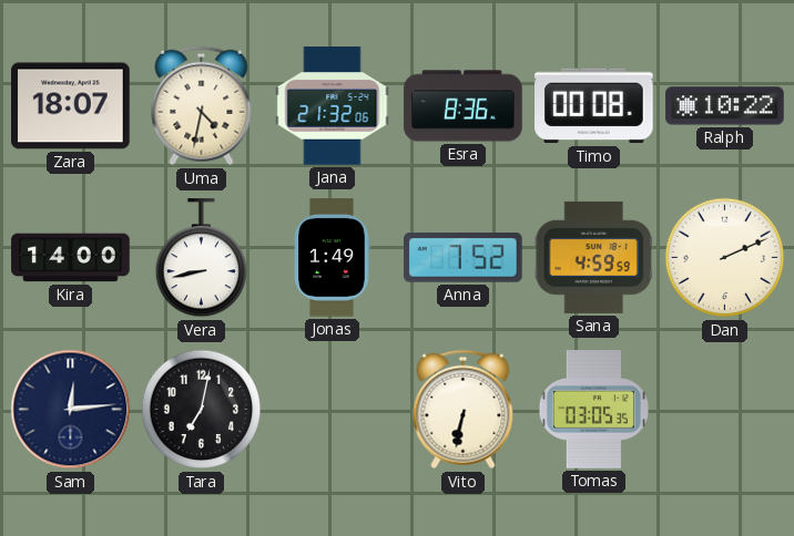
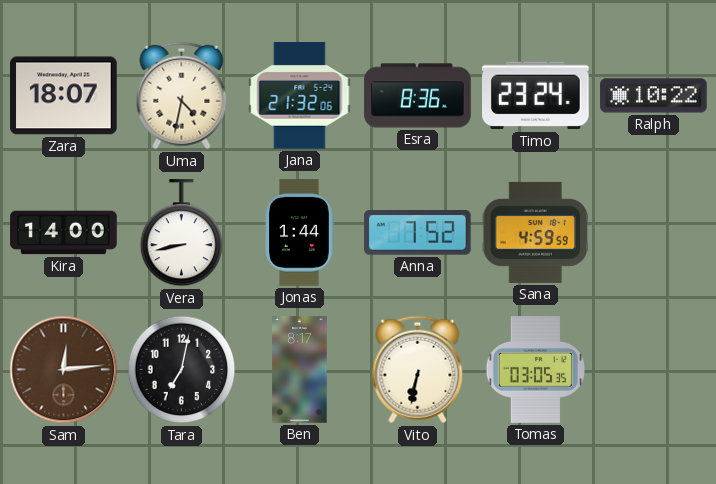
Timo: 00:08 -> 23:24 (536, 96)
Jonas: 1:49 -> 1:44 (300, 233)
Dan: 2:11 -> none (725, 258)
Sam dial: navy -> brown (64, 370)
Ben: none -> 8:17 (300, 370)
